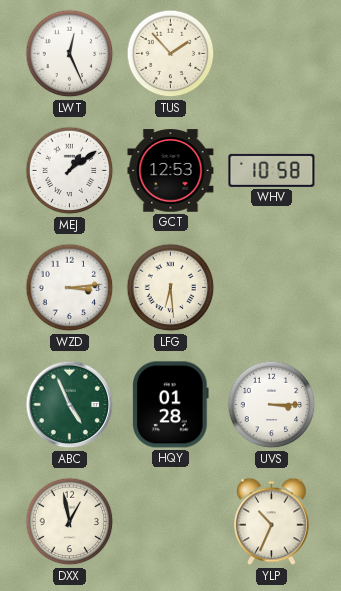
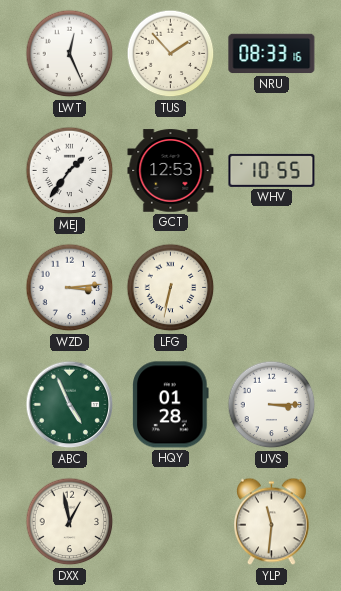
NRU: none -> 08:33 (272, 54)
MEJ: 1:09 -> 1:36 (70, 171)
WHV: 10:58 -> 10:55 (272, 170)
LFG: 6:29 -> 6:32 (171, 288)
YLP: 10:34 -> 11:31 (272, 522)
